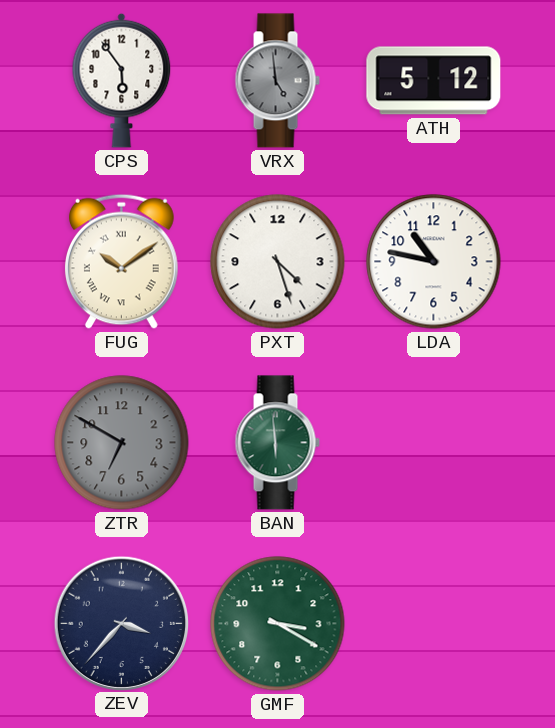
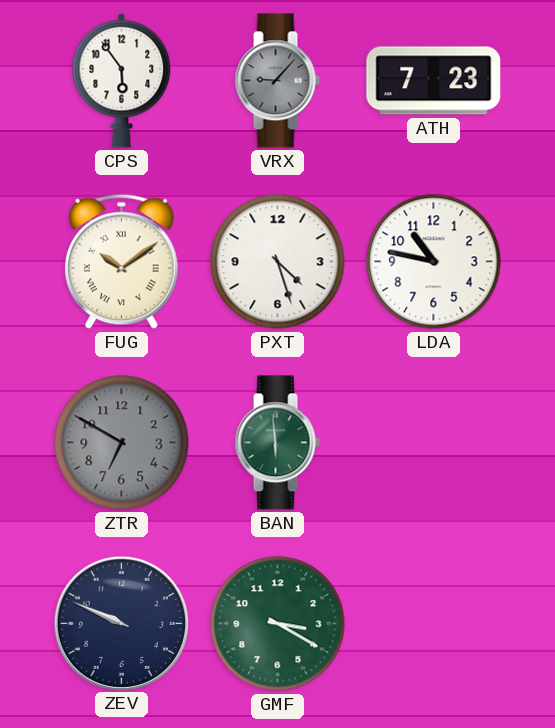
VRX: 4:59 -> 9:07 (277, 81)
ATH: 5:12 -> 7:23 (434, 81)
ZEV: 3:37 -> 9:49 (121, 623)
